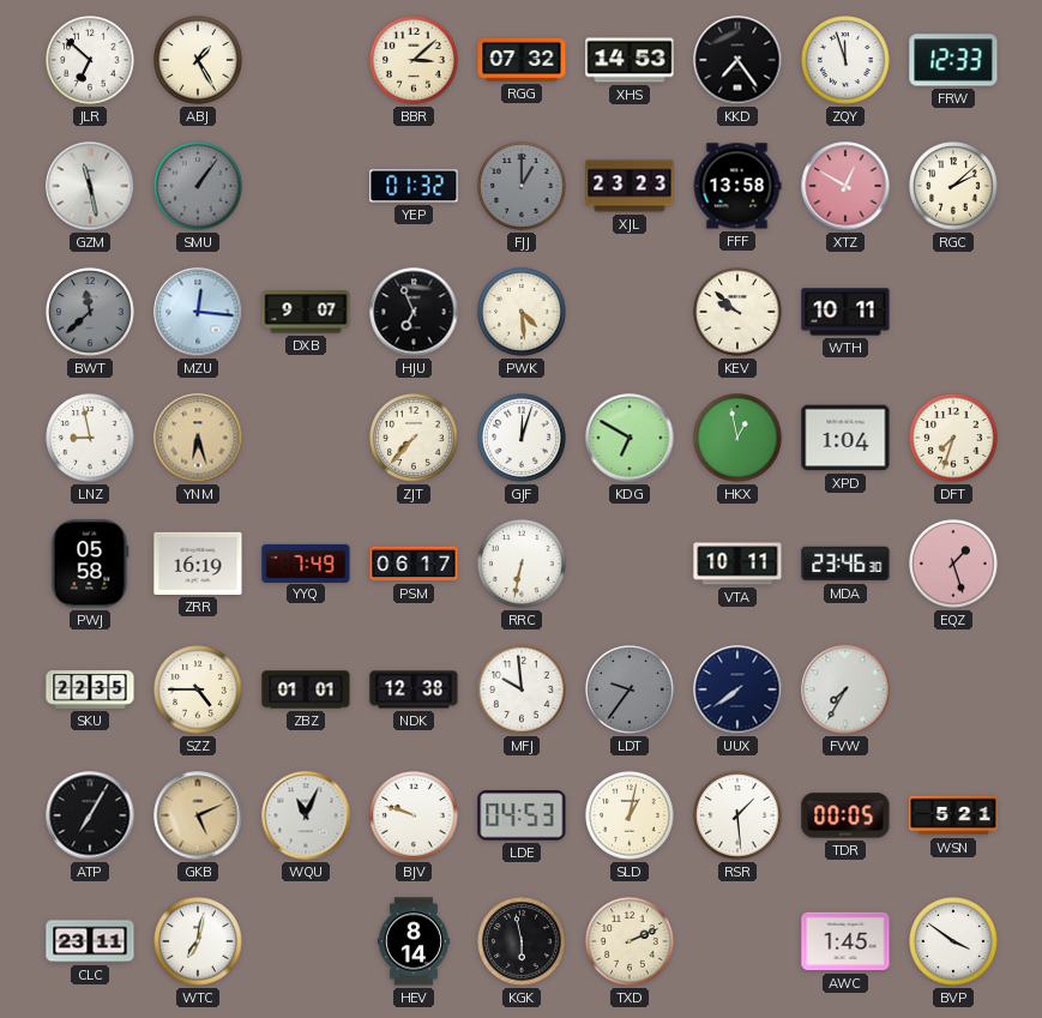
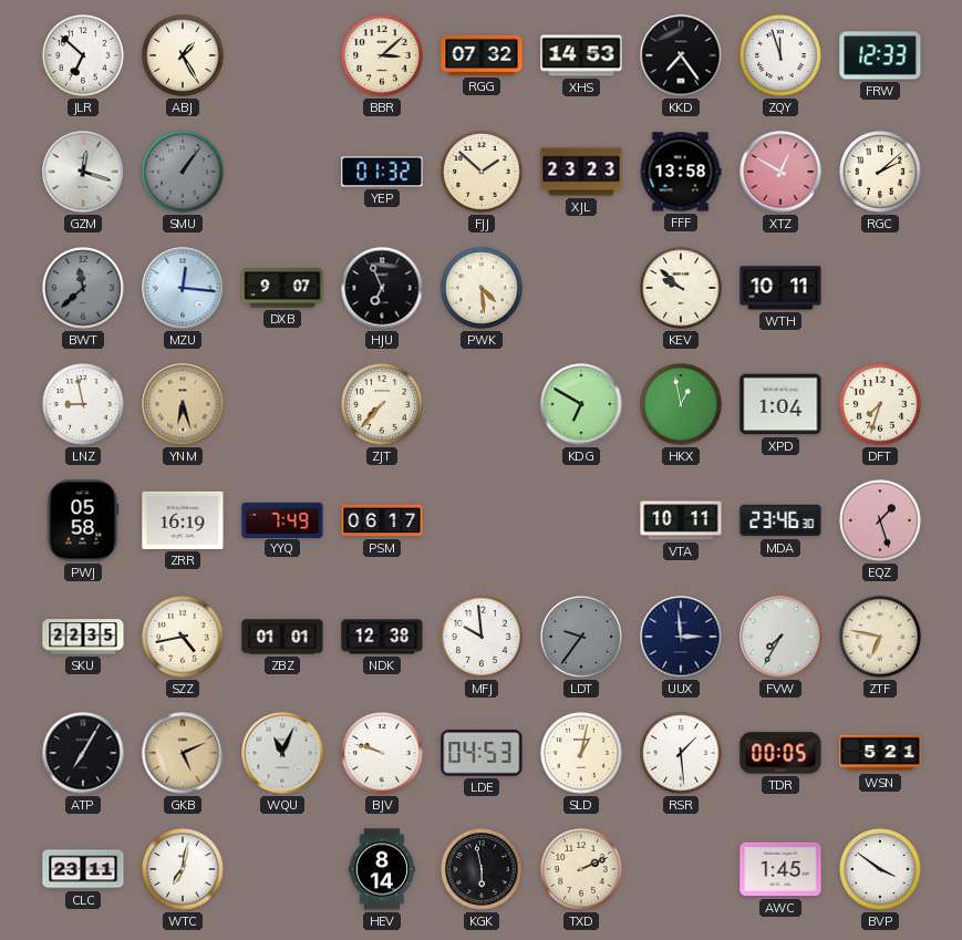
GZM: 11:28 -> 12:18 (83, 172)
FJJ: 1:00 -> 1:52 (482, 172)
FJJ dial: grey -> cream (482, 172)
GJF: 12:03 -> none (522, 438)
RRC: 6:32 -> none (522, 564)
SZZ: 4:45 -> 4:43 (183, 637)
UUX: 7:39 -> 2:59 (681, 637)
ZTF: none -> 6:47 (880, 637)
